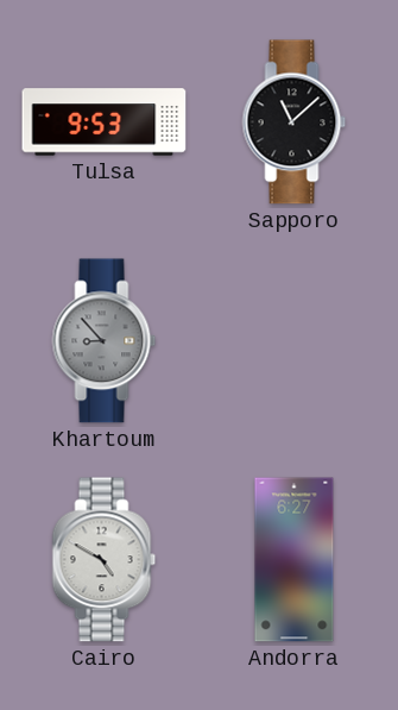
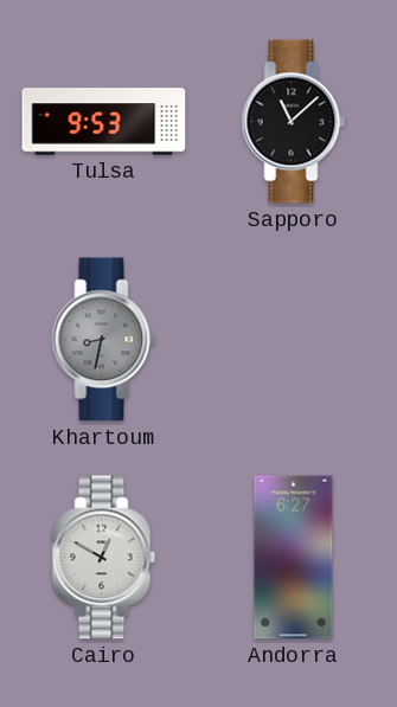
Khartoum: 8:53 -> 8:32 (104, 340)
Cairo: 4:50 -> 12:50 (104, 558)
